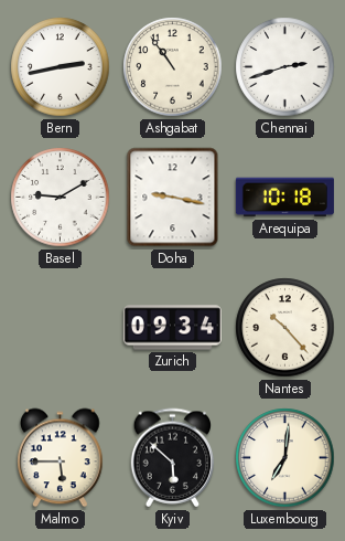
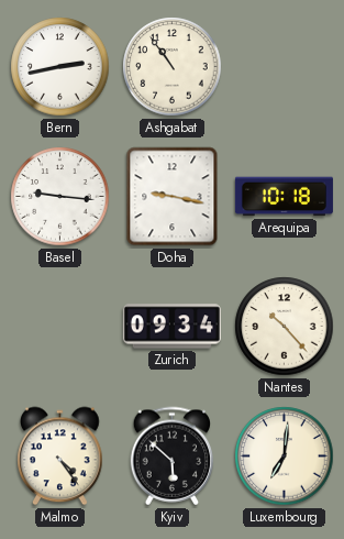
Chennai: 2:42 -> none (285, 67)
Basel: 9:10 -> 9:16 (60, 197)
Malmo: 5:45 -> 4:24 (60, 457)
